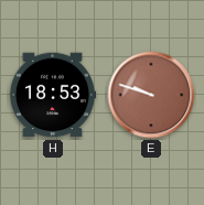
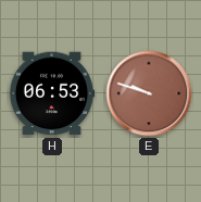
H: 18:53 -> 06:53 (52, 93)
